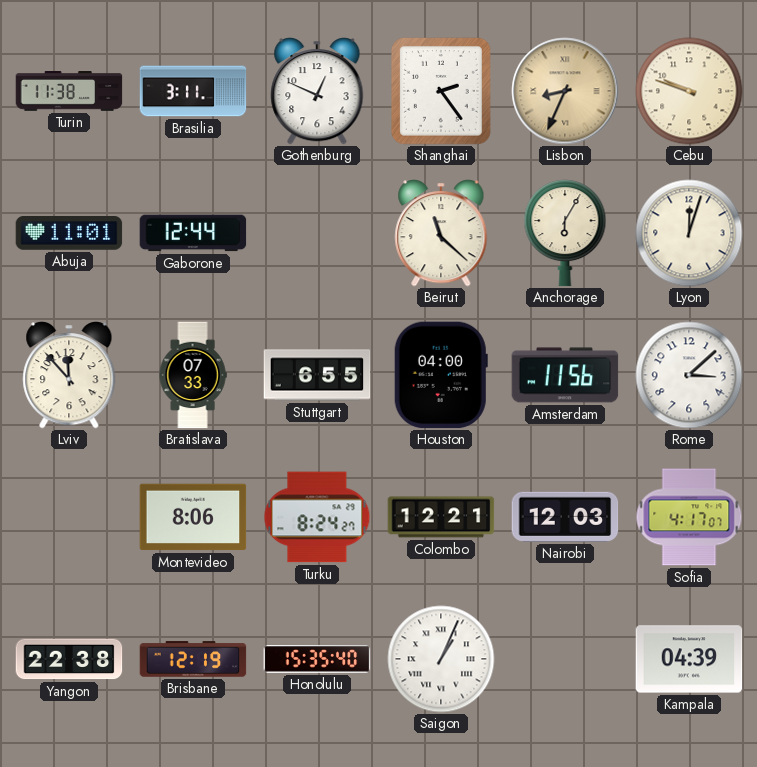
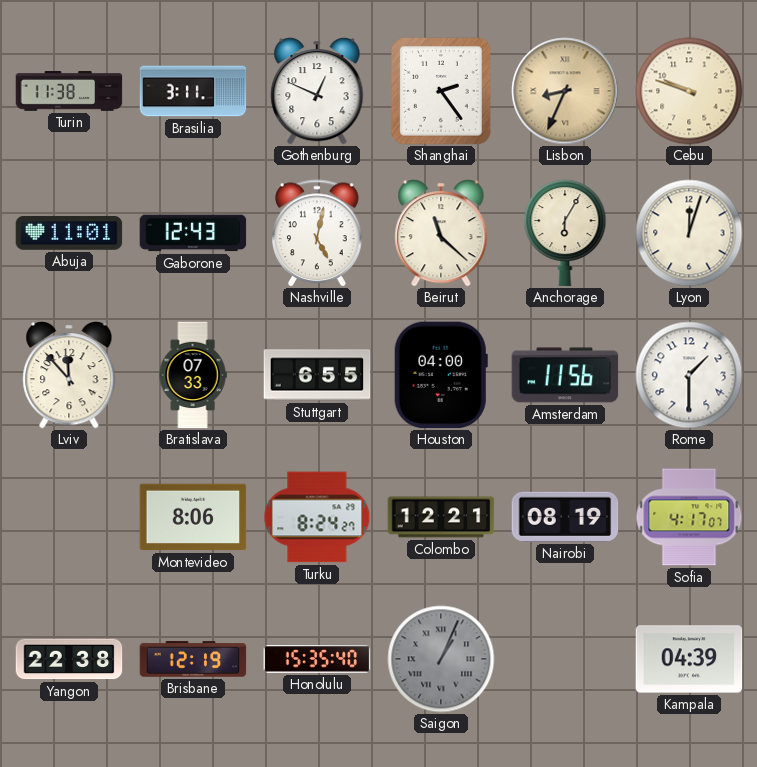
Gaborone: 12:44 -> 12:43 (193, 233)
Nashville: none -> 5:02 (317, 233)
Rome: 3:08 -> 1:30 (689, 375)
Nairobi: 12:03 -> 08:19 (565, 517)
Saigon dial: white -> grey (441, 659)
